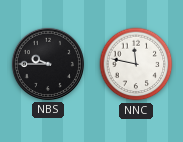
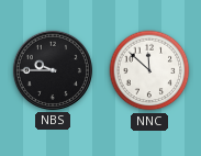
NNC: 11:47 -> 11:52 (149, 70)
